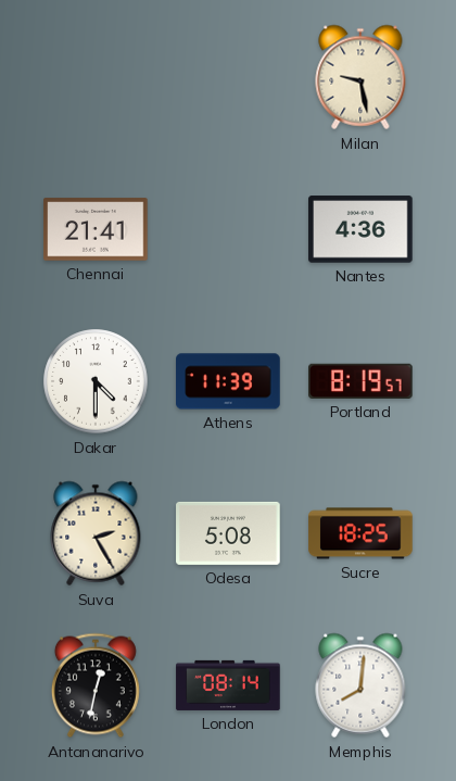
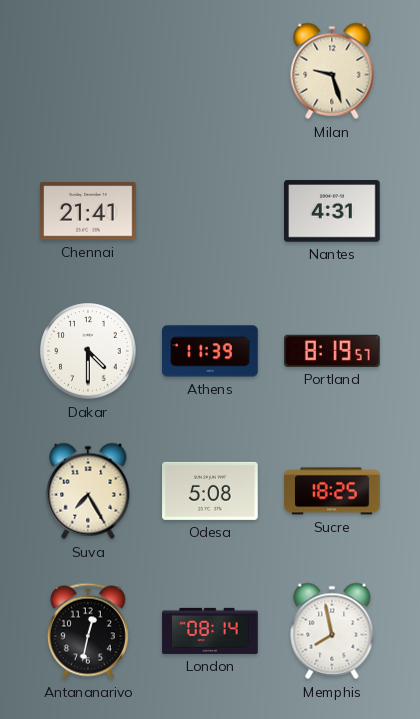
Milan: 9:28 -> 9:27 (332, 71)
Nantes: 4:36 -> 4:31 (332, 211)
Suva: 2:25 -> 7:25 (88, 491)
Memphis: 8:01 -> 7:58 (332, 631)
